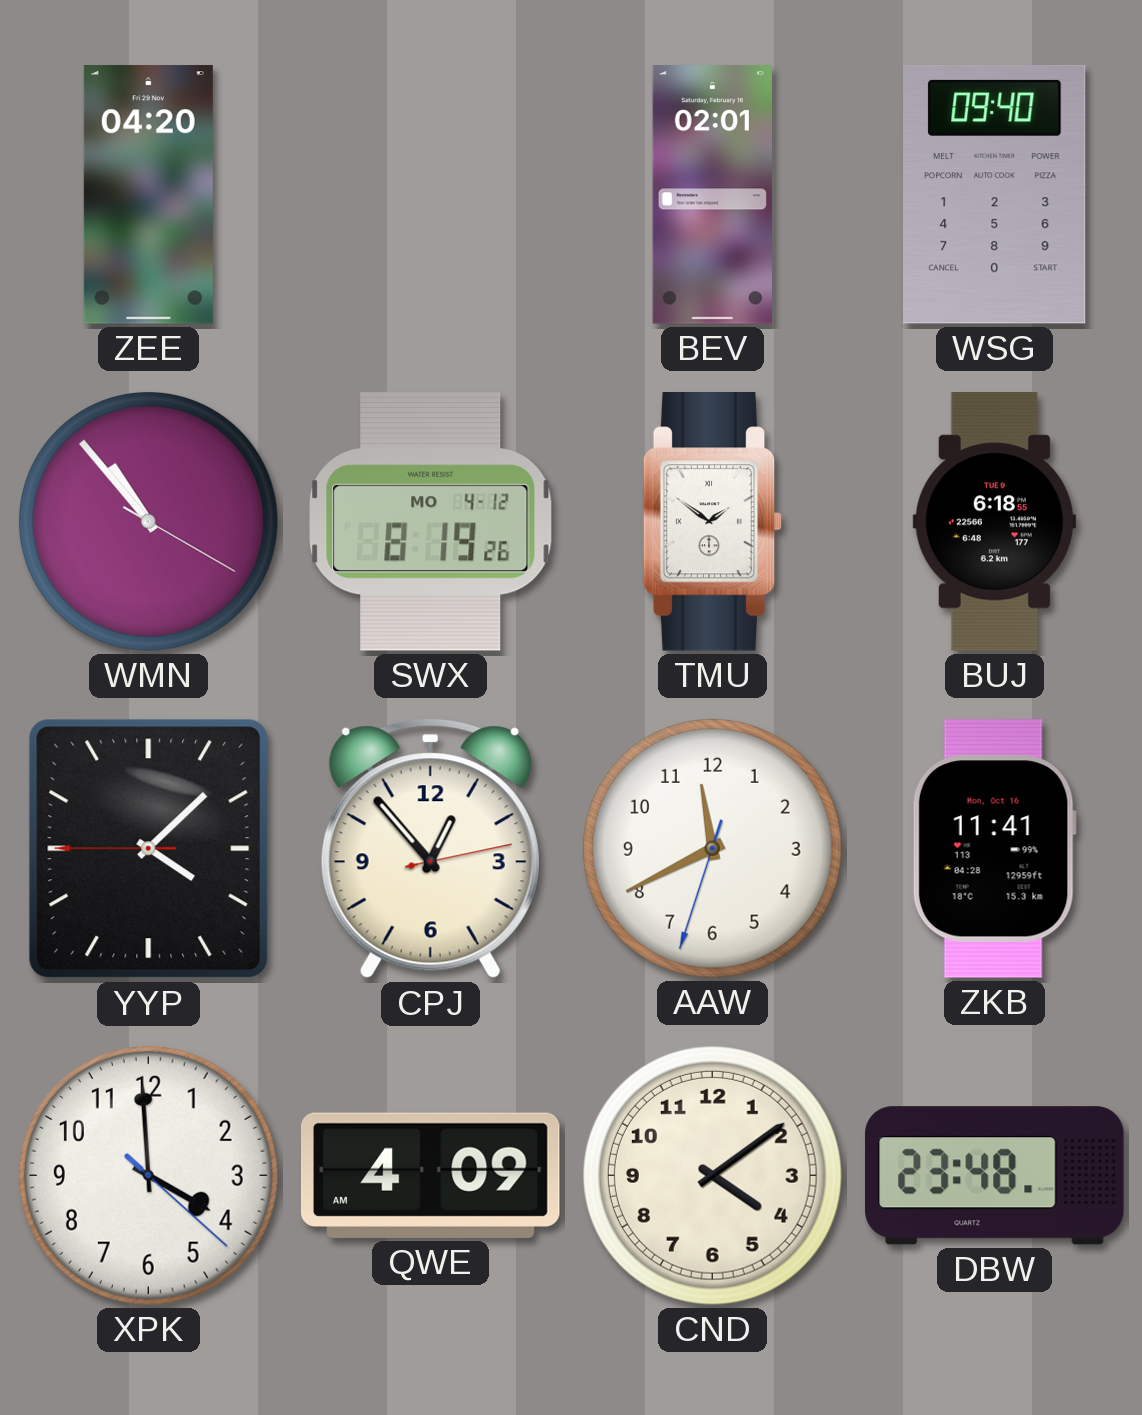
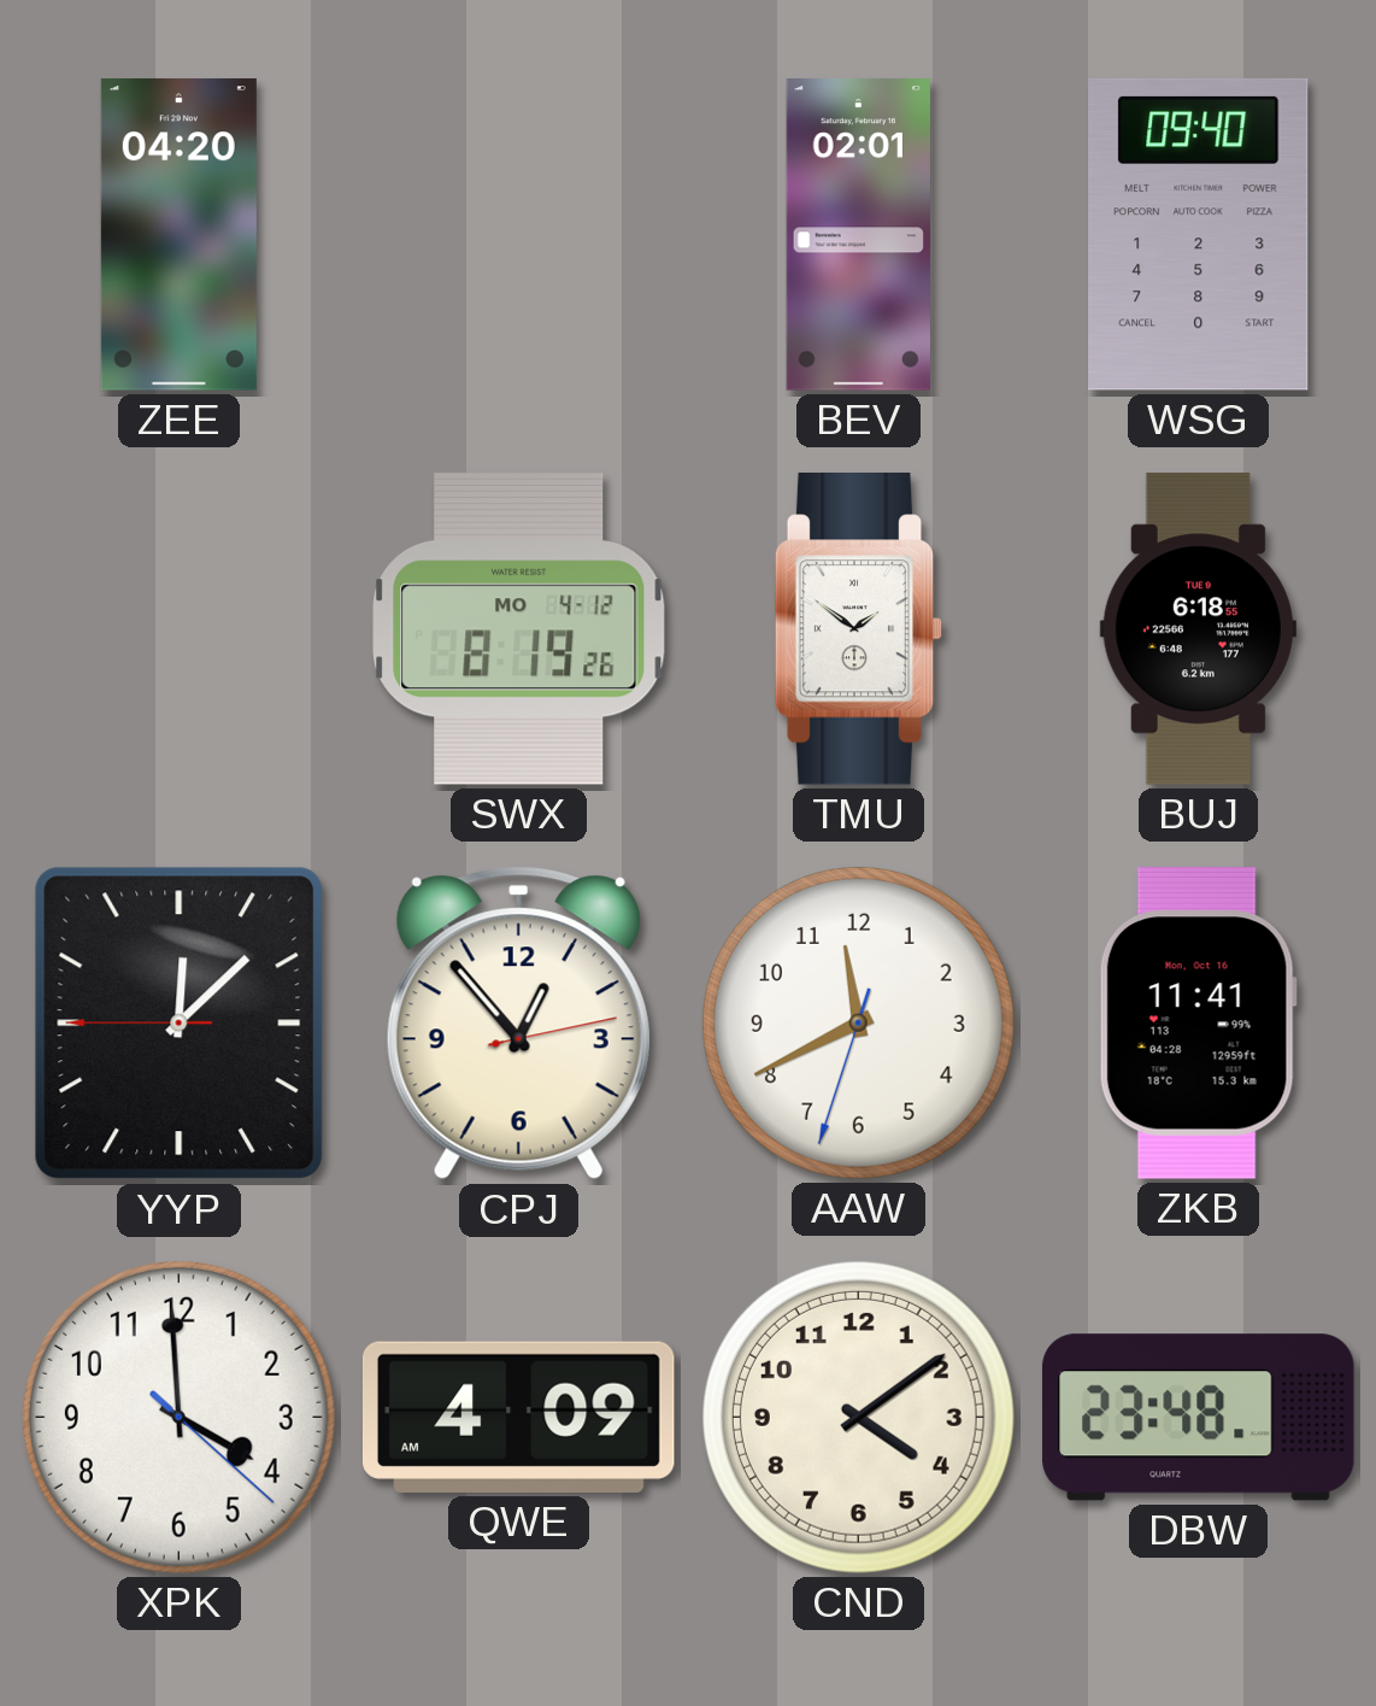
WMN: 10:53 -> none (148, 521)
YYP: 4:07 -> 12:07 (180, 1024)
